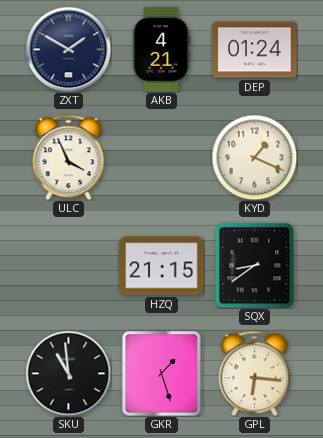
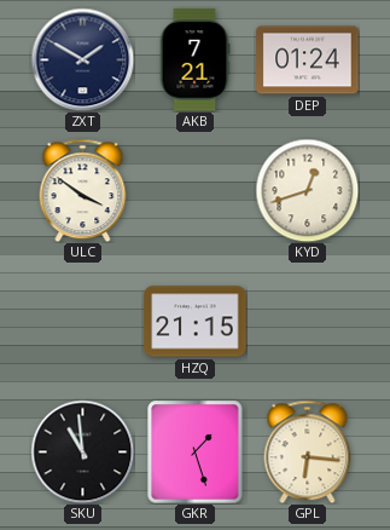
AKB: 4:21 -> 7:21 (194, 61)
ULC: 3:56 -> 3:51 (83, 190)
KYD: 1:19 -> 12:42 (307, 190)
SQX: 8:39 -> none (255, 265)
